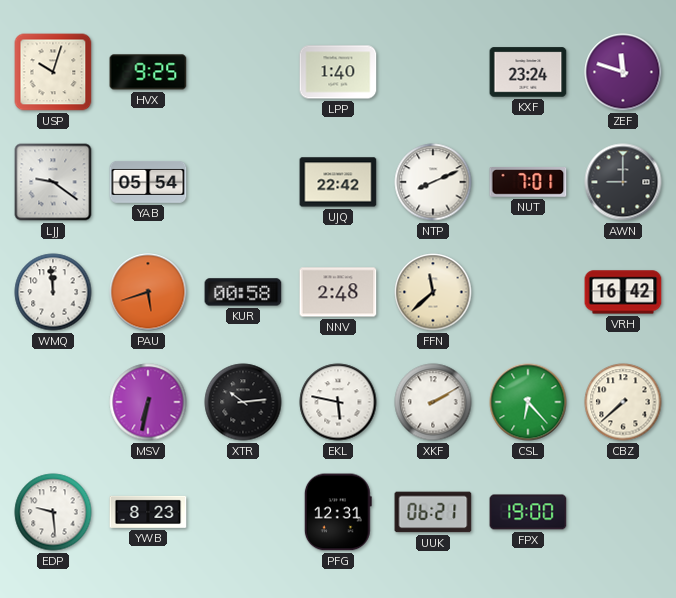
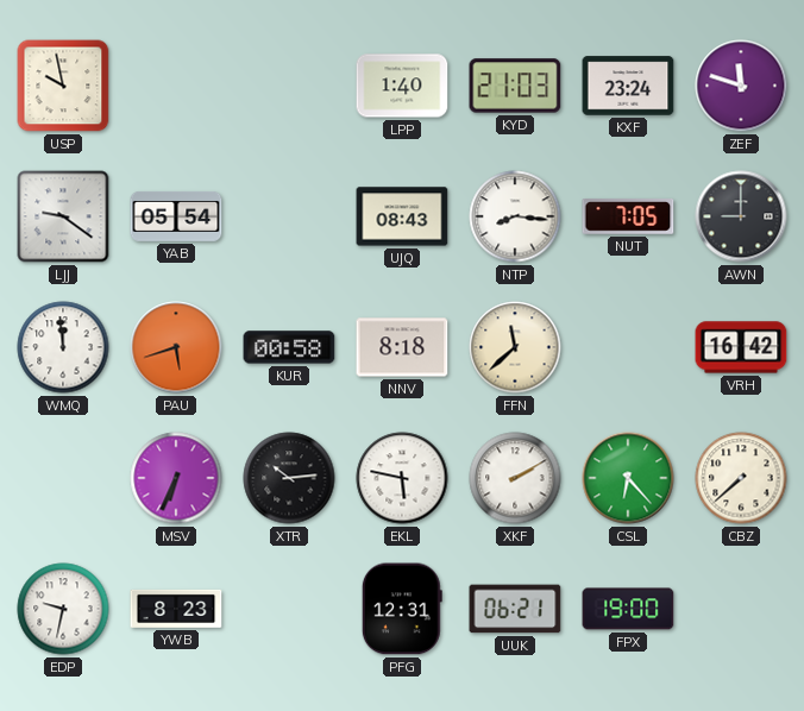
USP: 10:03 -> 9:58 (63, 86)
HVX: 9:25 -> none (148, 72)
KYD: none -> 21:03 (515, 86)
UJQ: 22:42 -> 08:43 (402, 216)
NTP: 8:11 -> 8:16 (515, 216)
NUT: 7:01 -> 7:05 (628, 218)
NNV: 2:48 -> 8:18 (402, 347)
MSV: 6:32 -> 6:34 (176, 478)
EDP: 9:29 -> 9:32 (63, 609)
